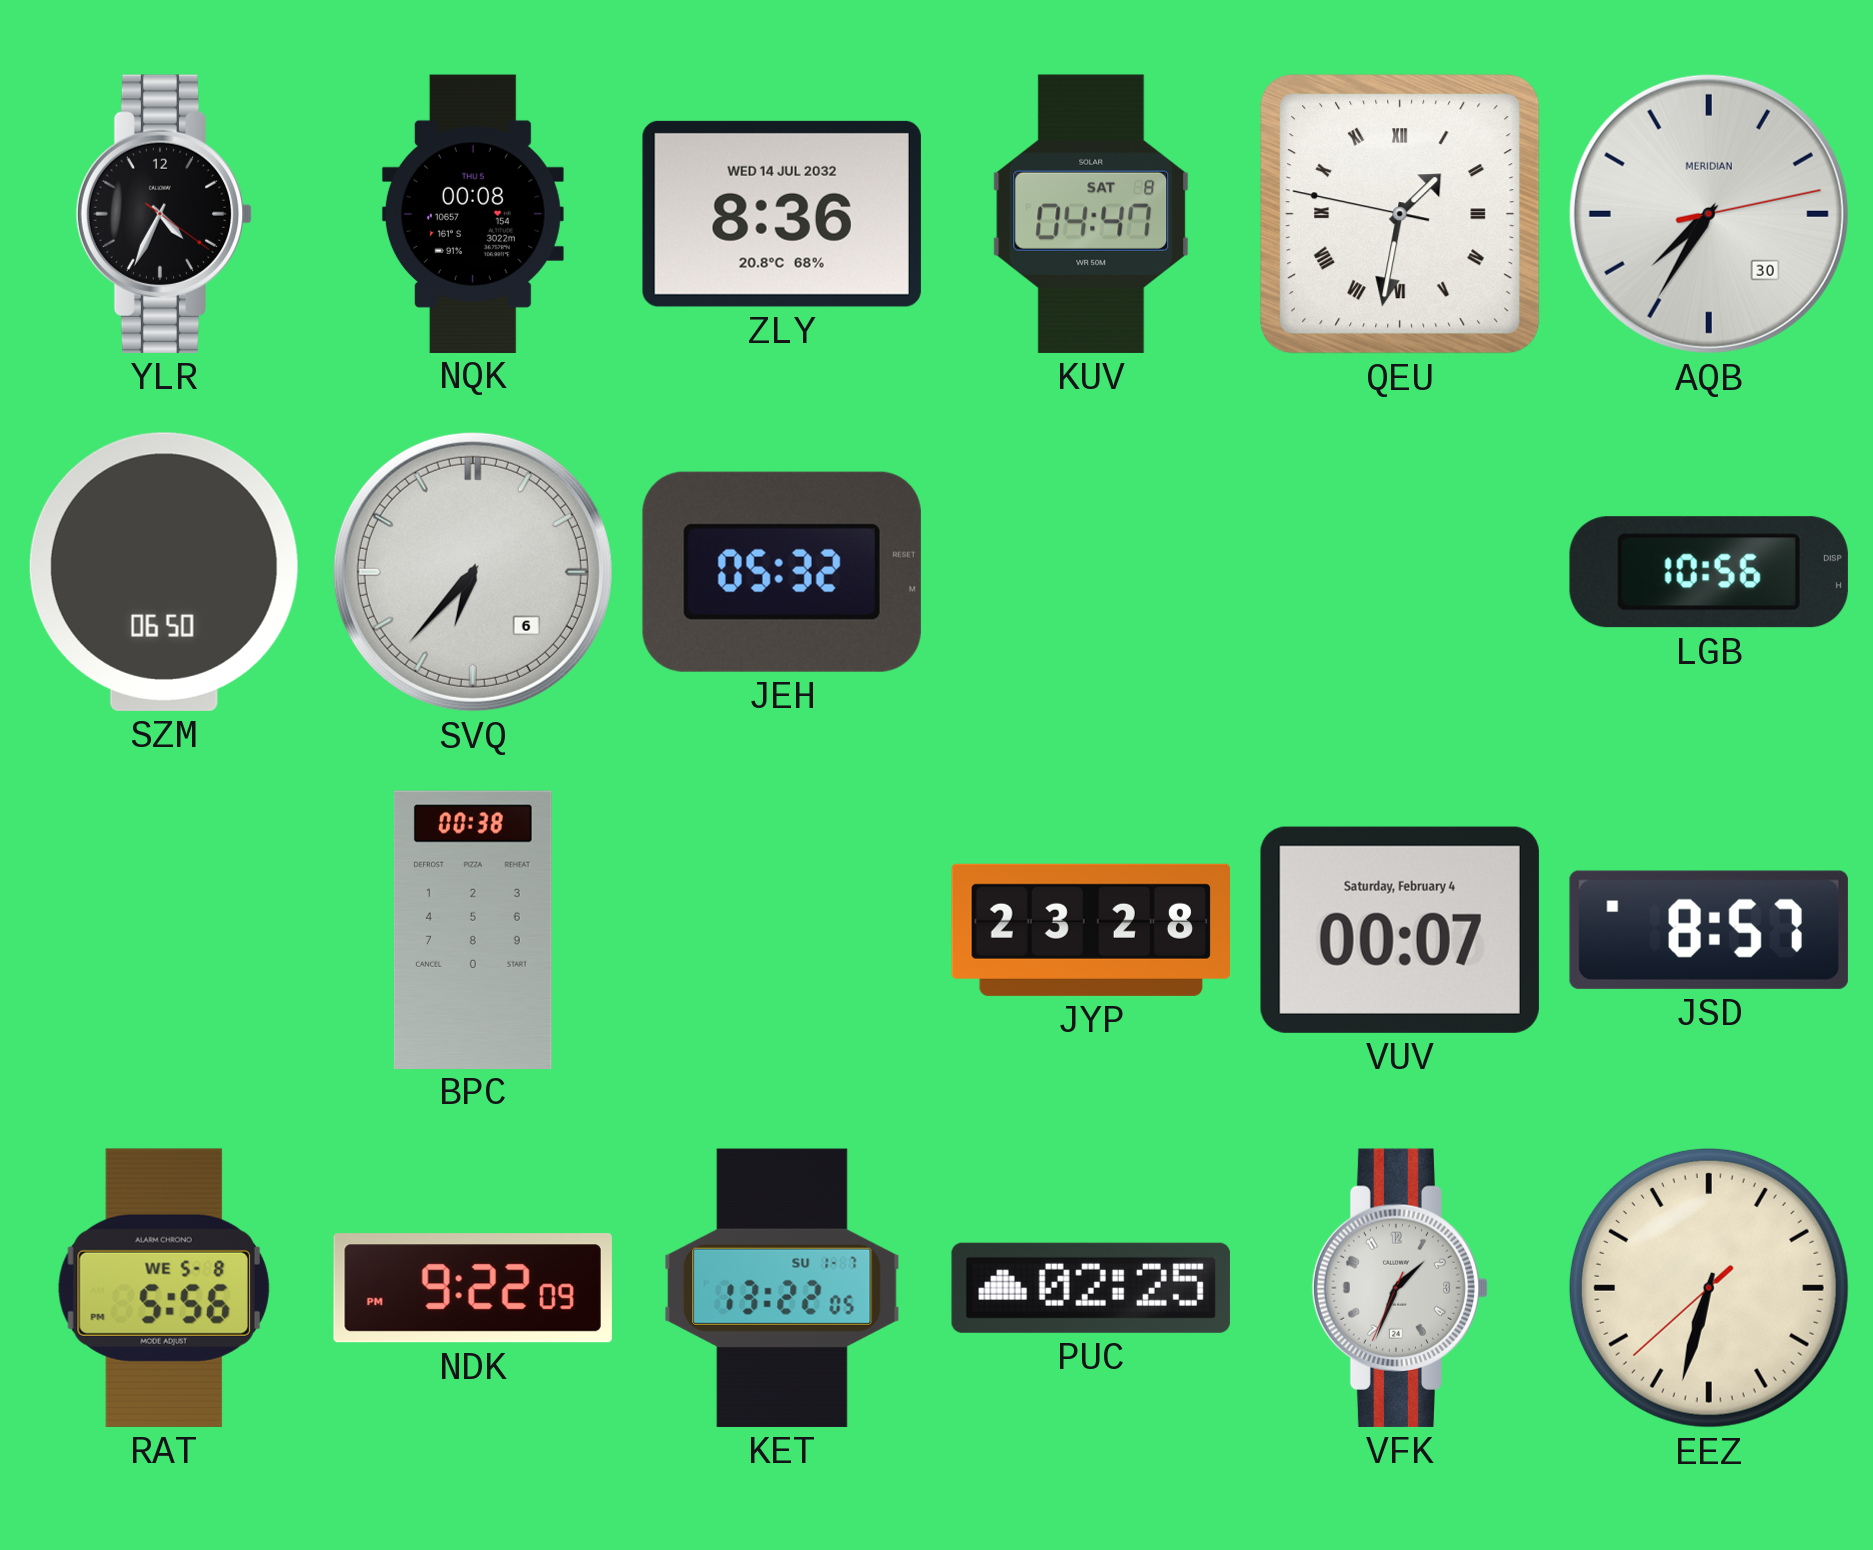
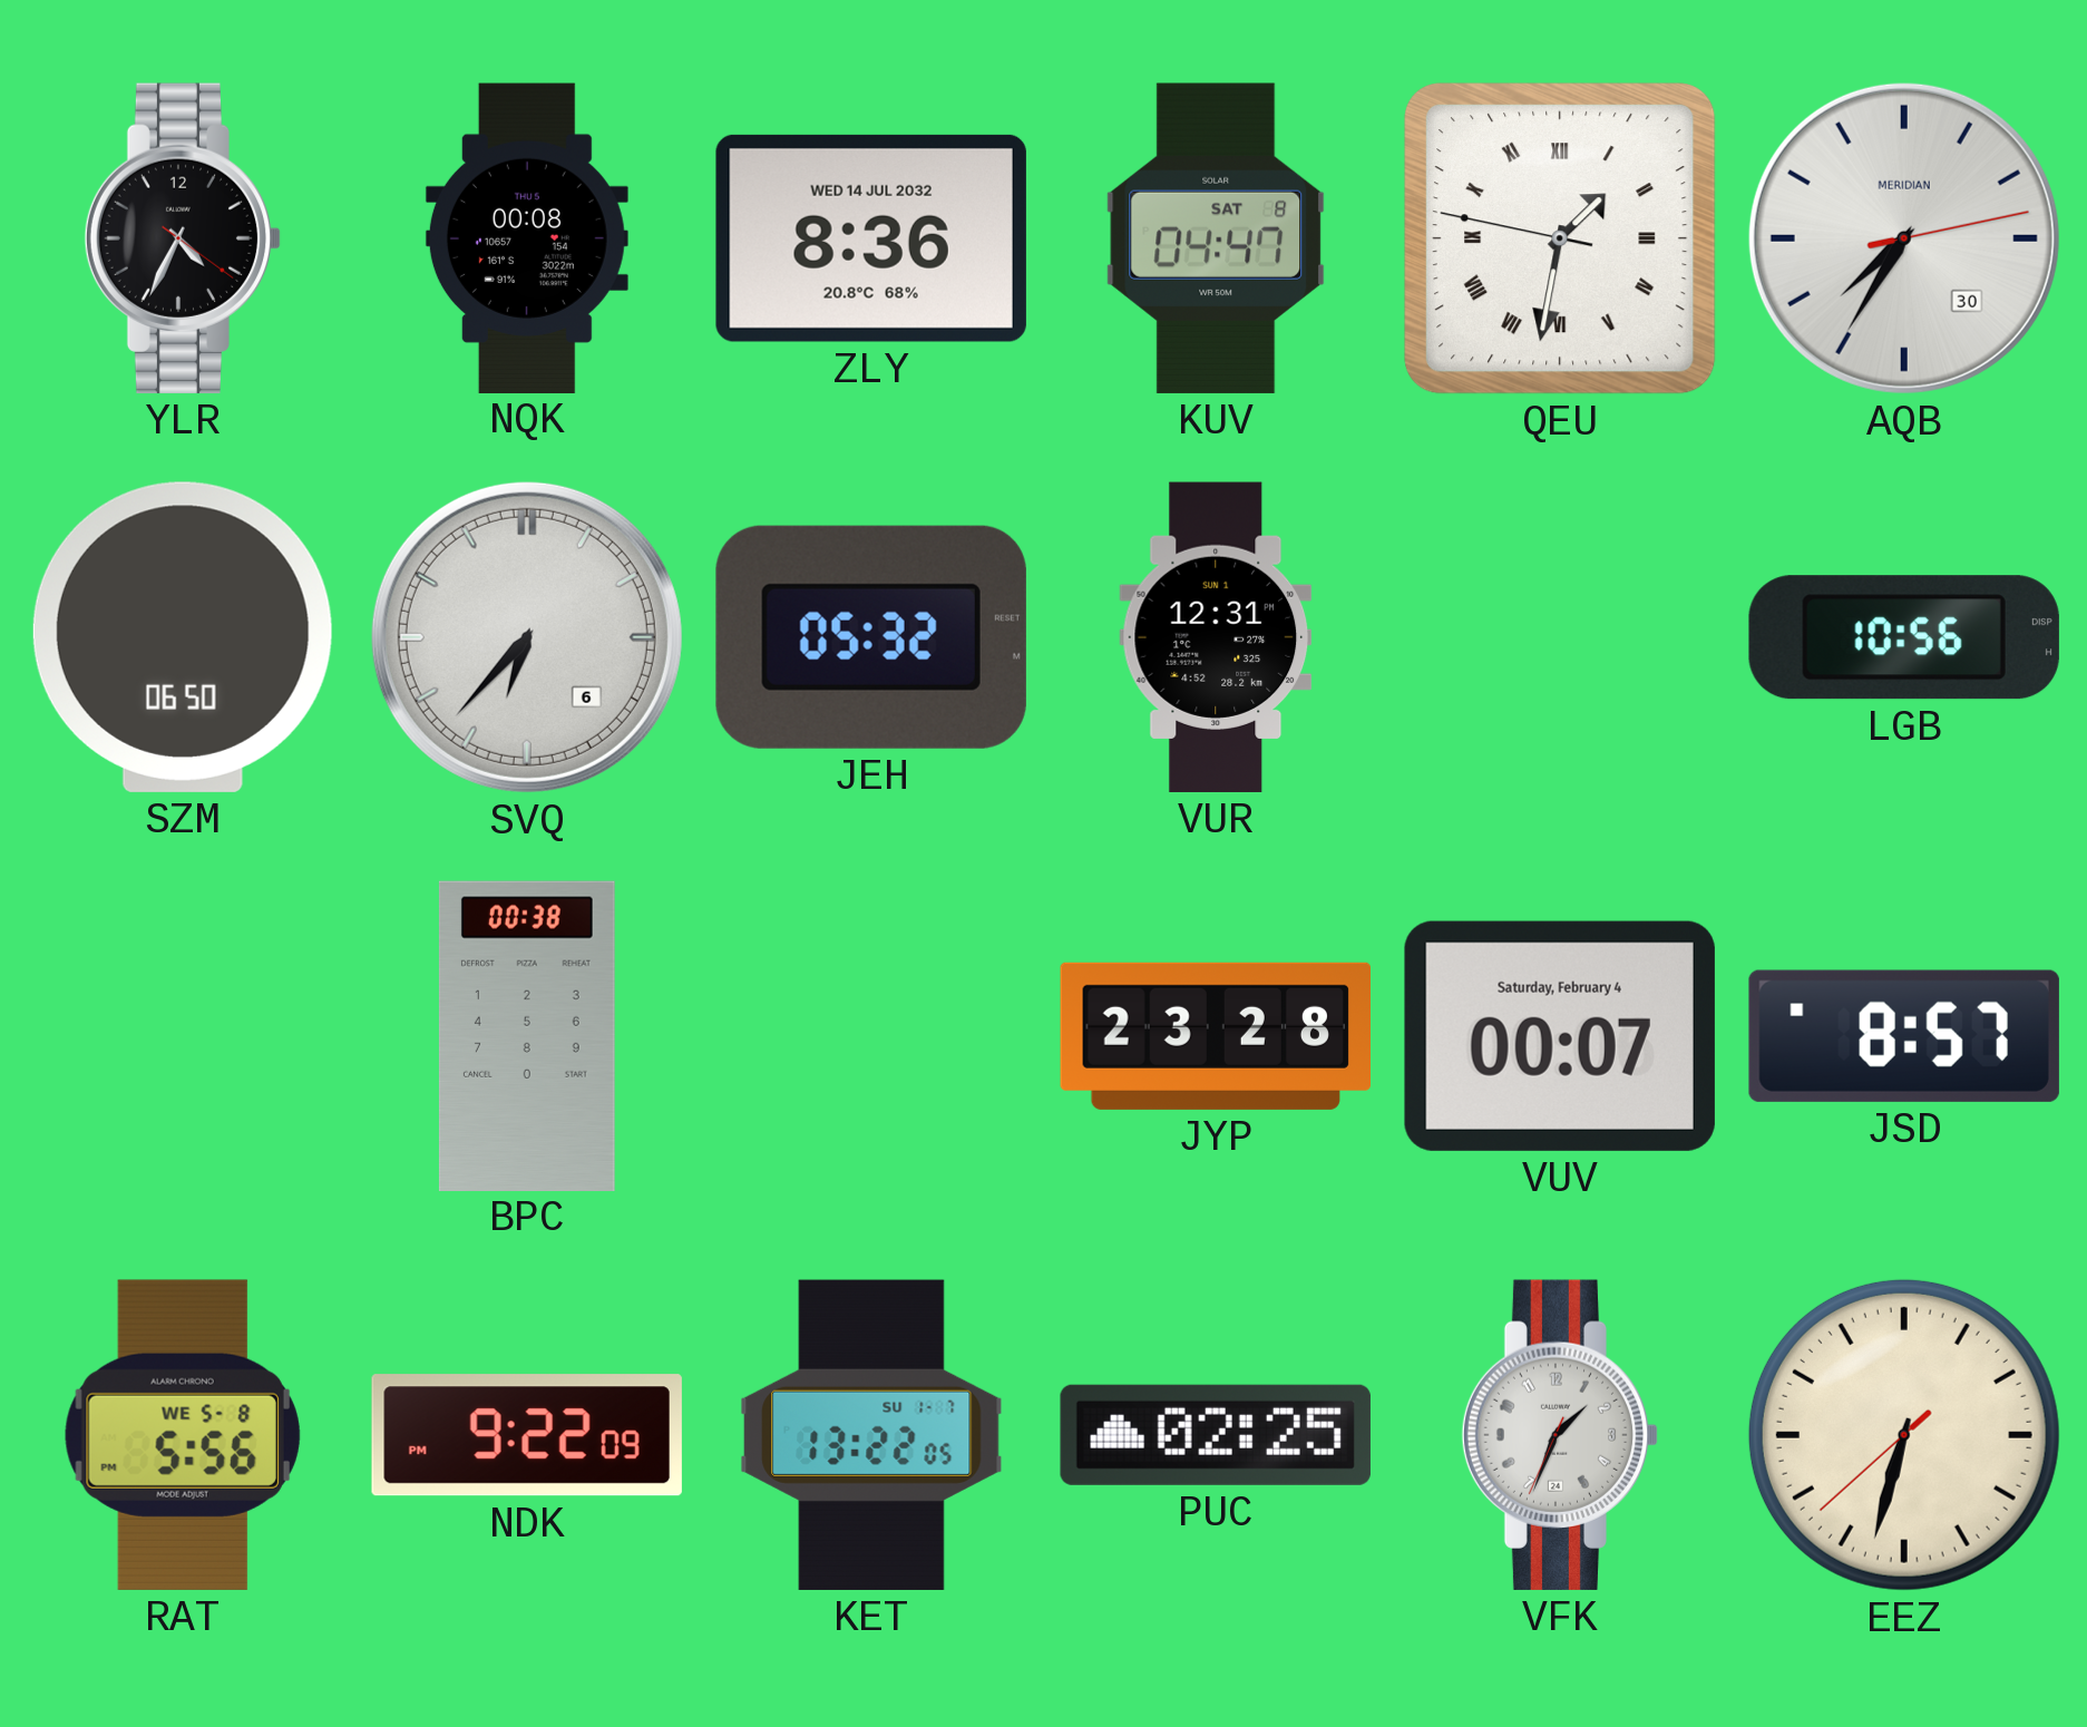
VUR: none -> 12:31 (1216, 637)
